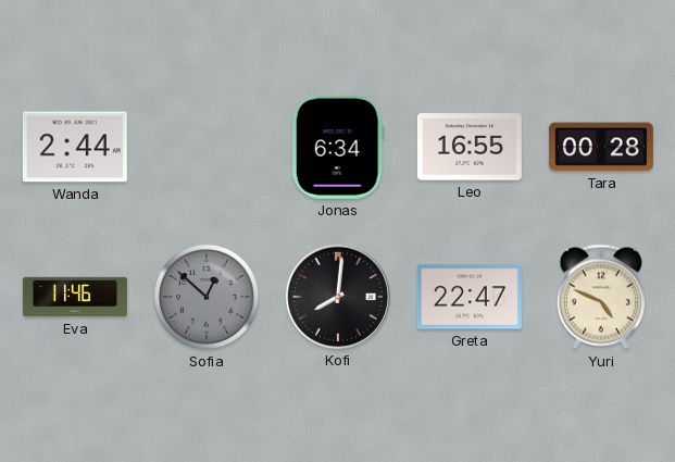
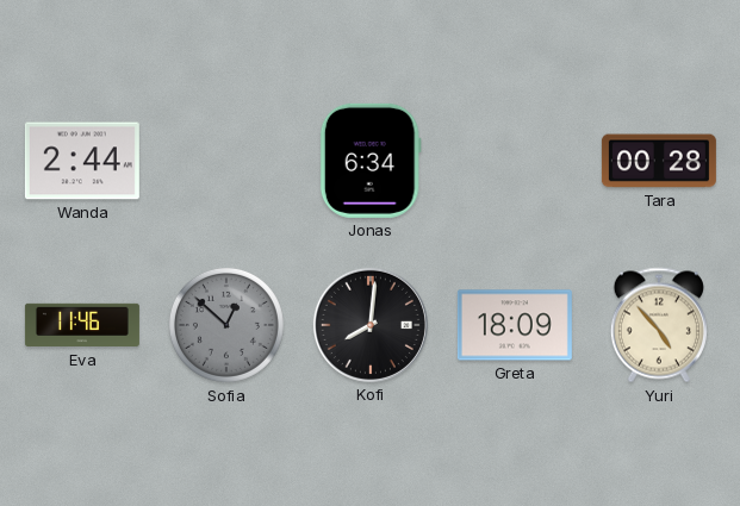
Leo: 16:55 -> none (470, 147)
Greta: 22:47 -> 18:09 (515, 325)
Yuri: 4:49 -> 4:53 (659, 325)
